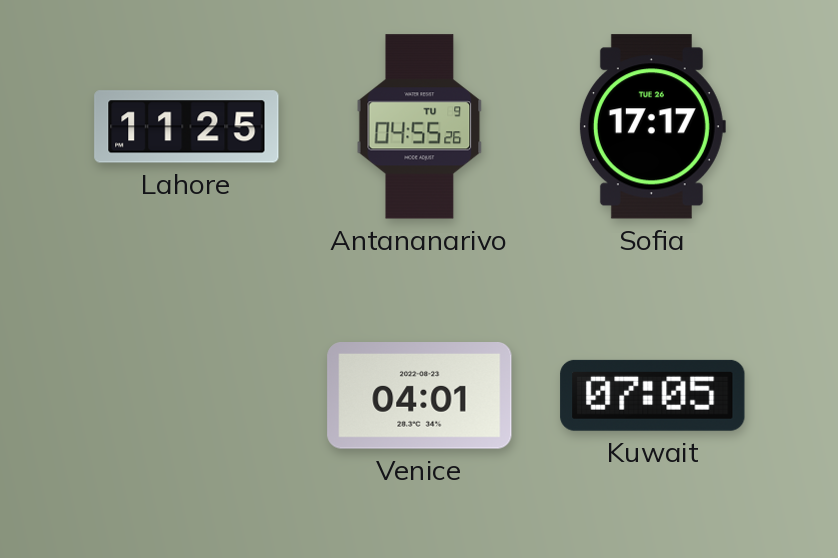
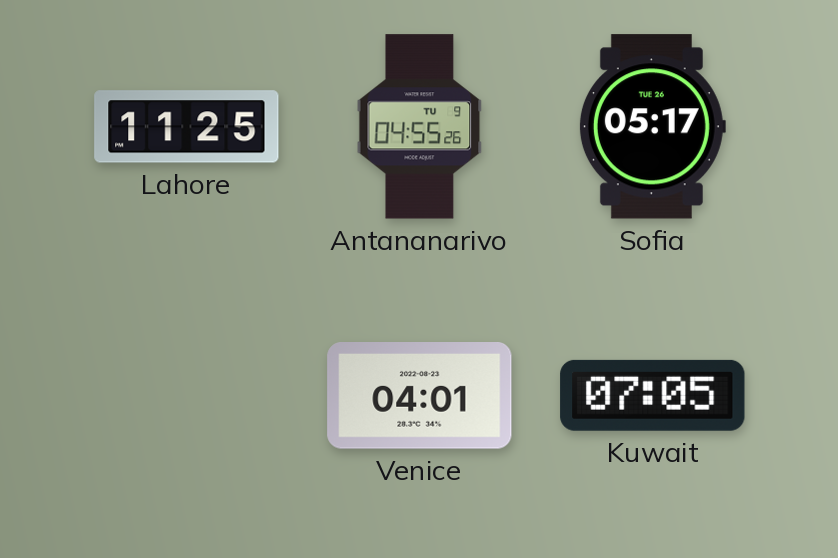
Sofia: 17:17 -> 05:17 (652, 127)
